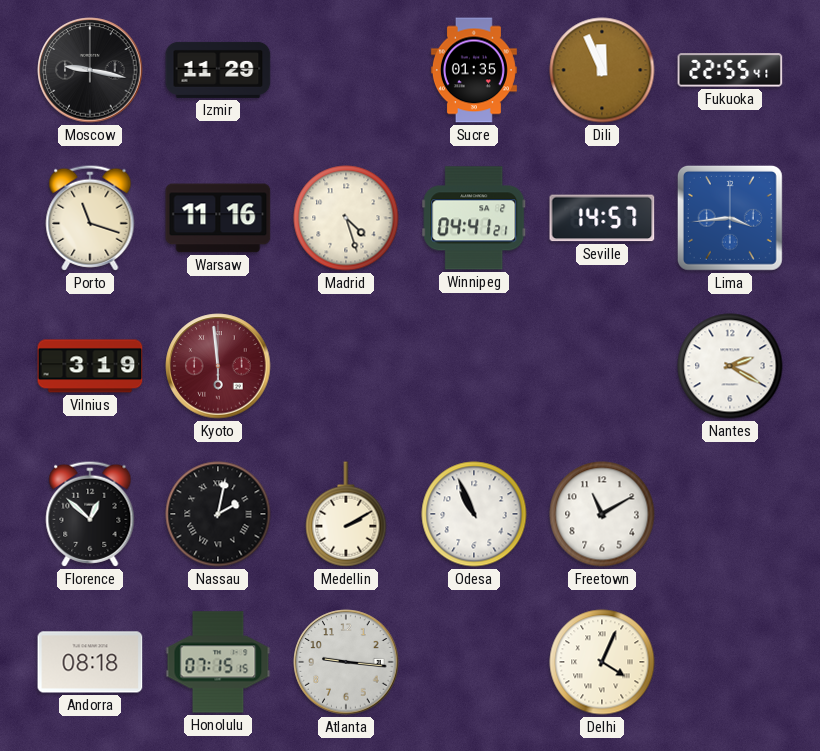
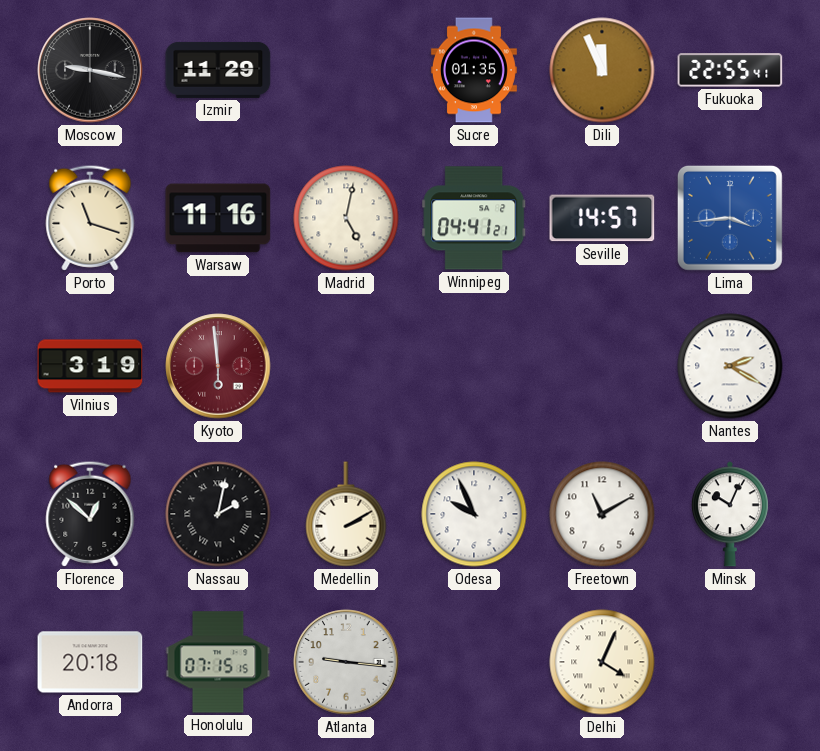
Madrid: 4:27 -> 5:02 (346, 218)
Odesa: 10:56 -> 9:56 (474, 514)
Minsk: none -> 10:04 (730, 514)
Andorra: 08:18 -> 20:18 (90, 662)
